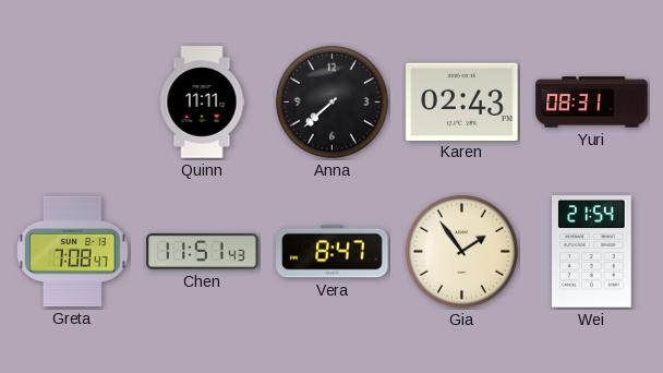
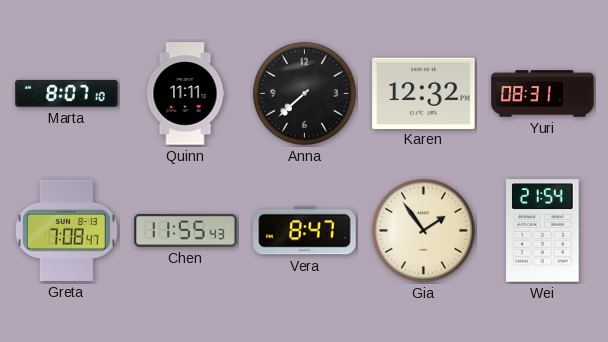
Marta: none -> 8:07 (67, 93)
Karen: 02:43 -> 12:32 (424, 93)
Chen: 11:51 -> 11:55 (186, 231)
